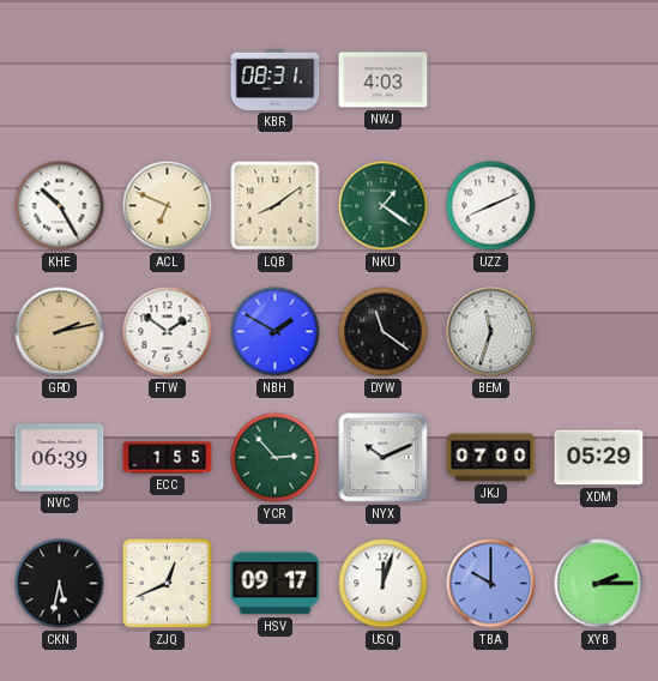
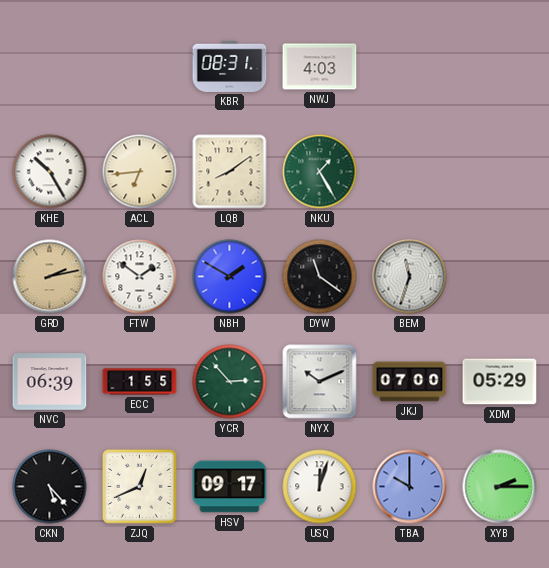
ACL: 6:49 -> 6:44 (140, 172)
NKU: 1:21 -> 1:25 (320, 172)
UZZ: 8:11 -> none (491, 206)
CKN: 5:32 -> 5:23 (50, 487)
